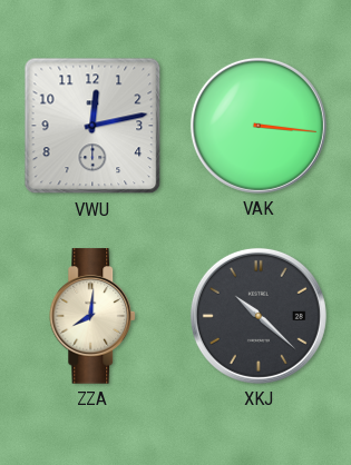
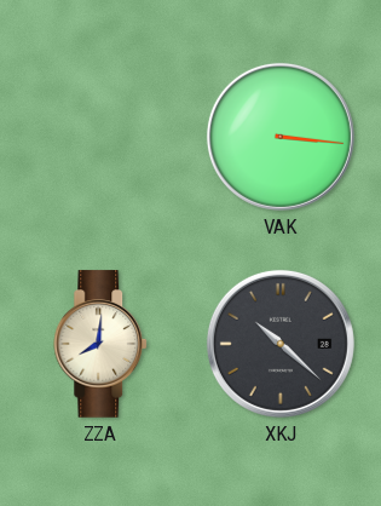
VWU: 12:13 -> none (92, 126)
